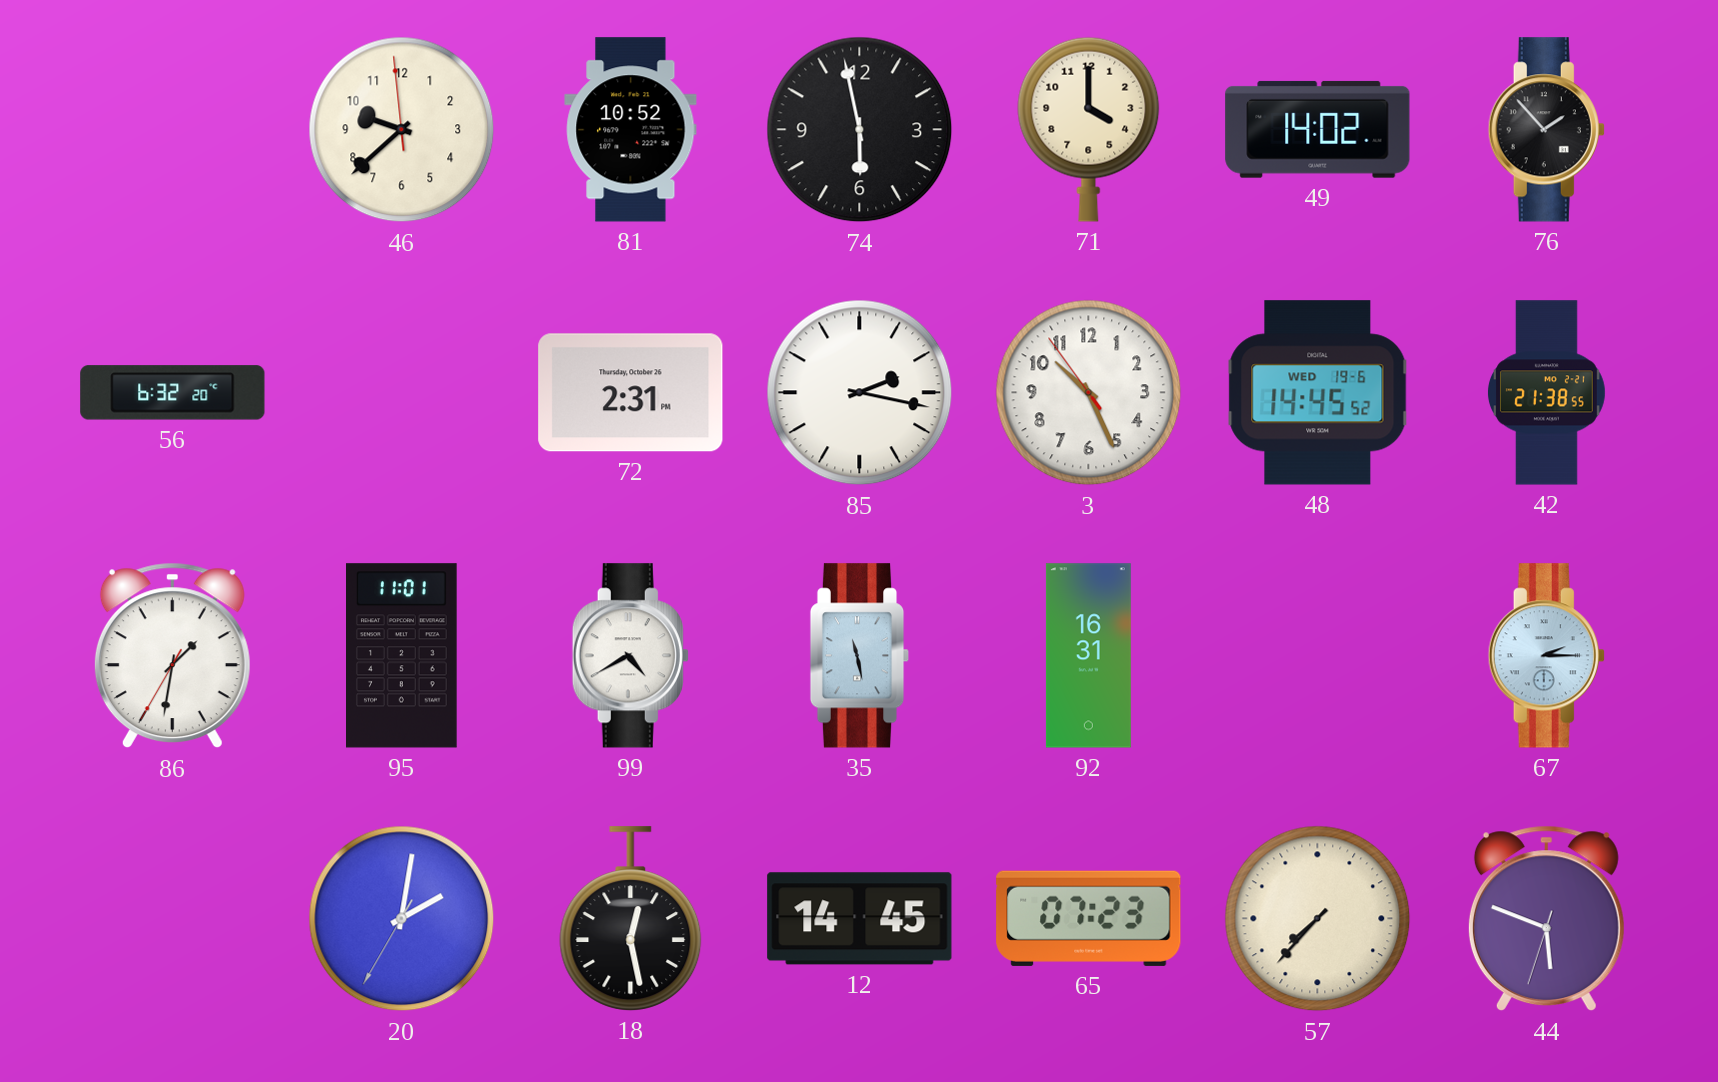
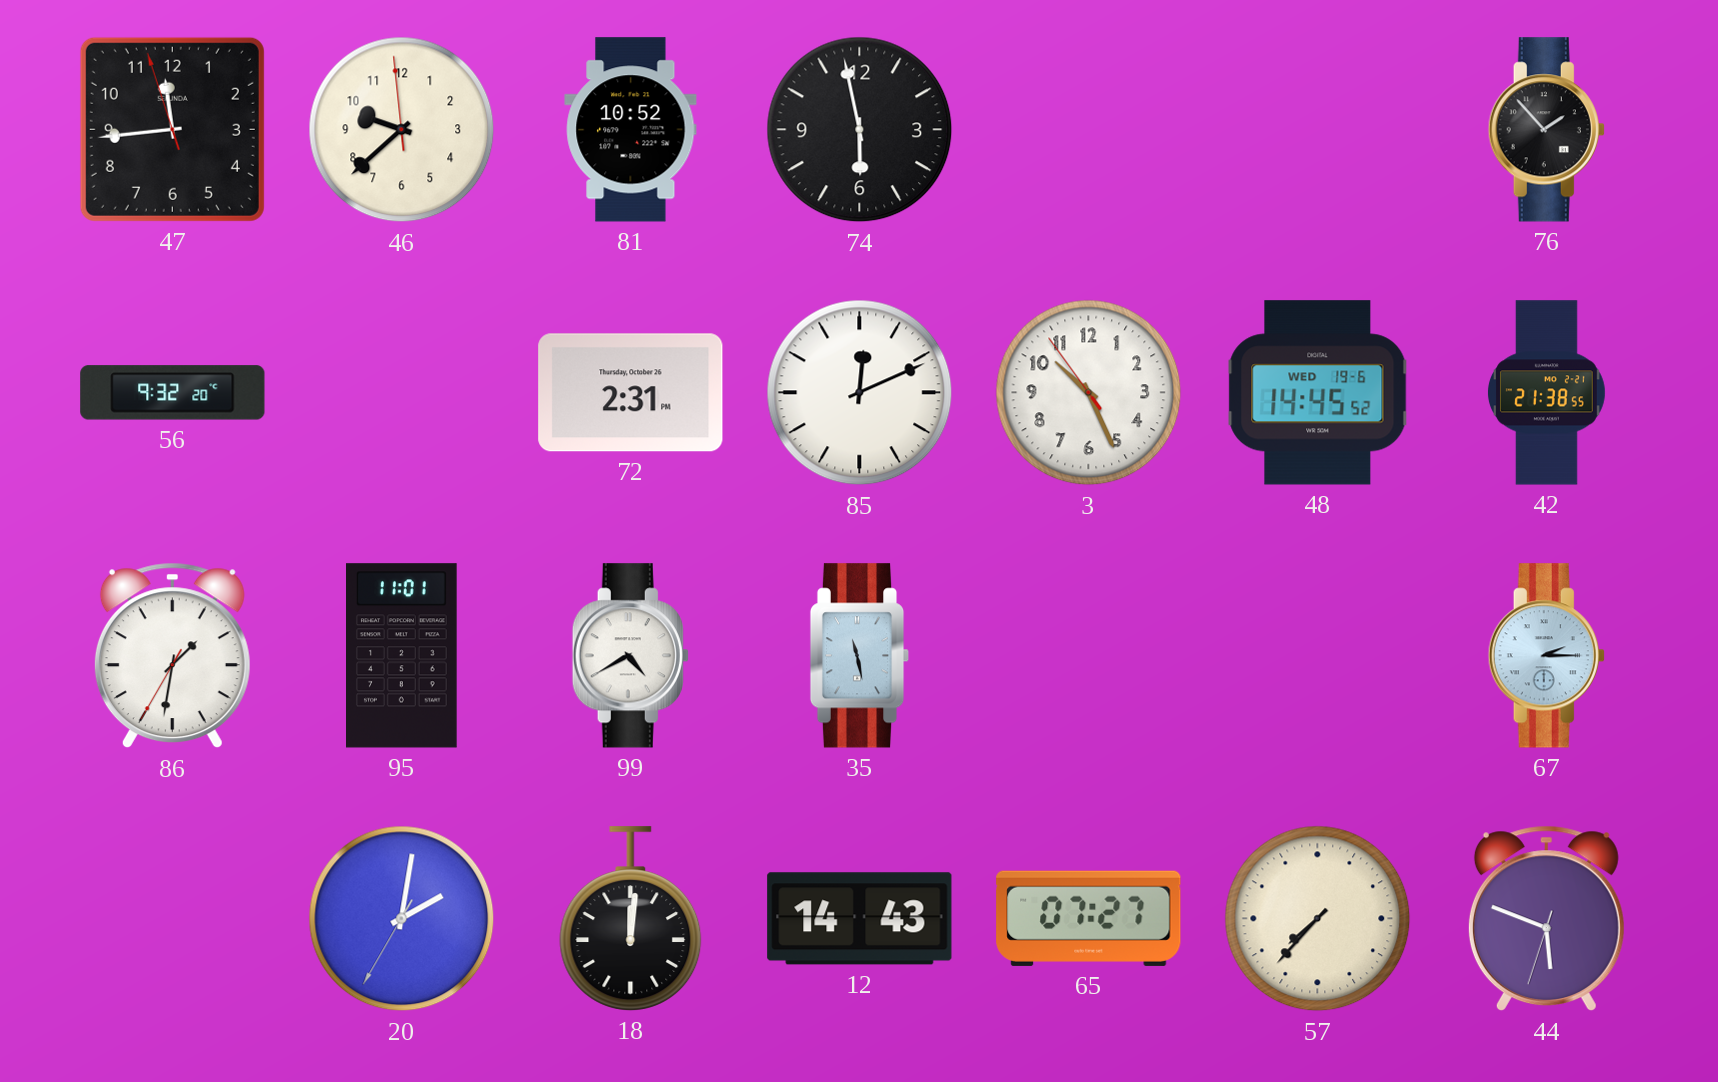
47: none -> 11:43 (172, 129)
71: 4:00 -> none (1089, 129)
49: 14:02 -> none (1318, 129)
56: 6:32 -> 9:32 (173, 393)
85: 2:17 -> 12:11 (860, 393)
92: 16:31 -> none (1088, 656)
18: 12:28 -> 12:01 (631, 919)
12: 14:45 -> 14:43 (860, 919)
65: 07:23 -> 07:27 (1089, 918)
